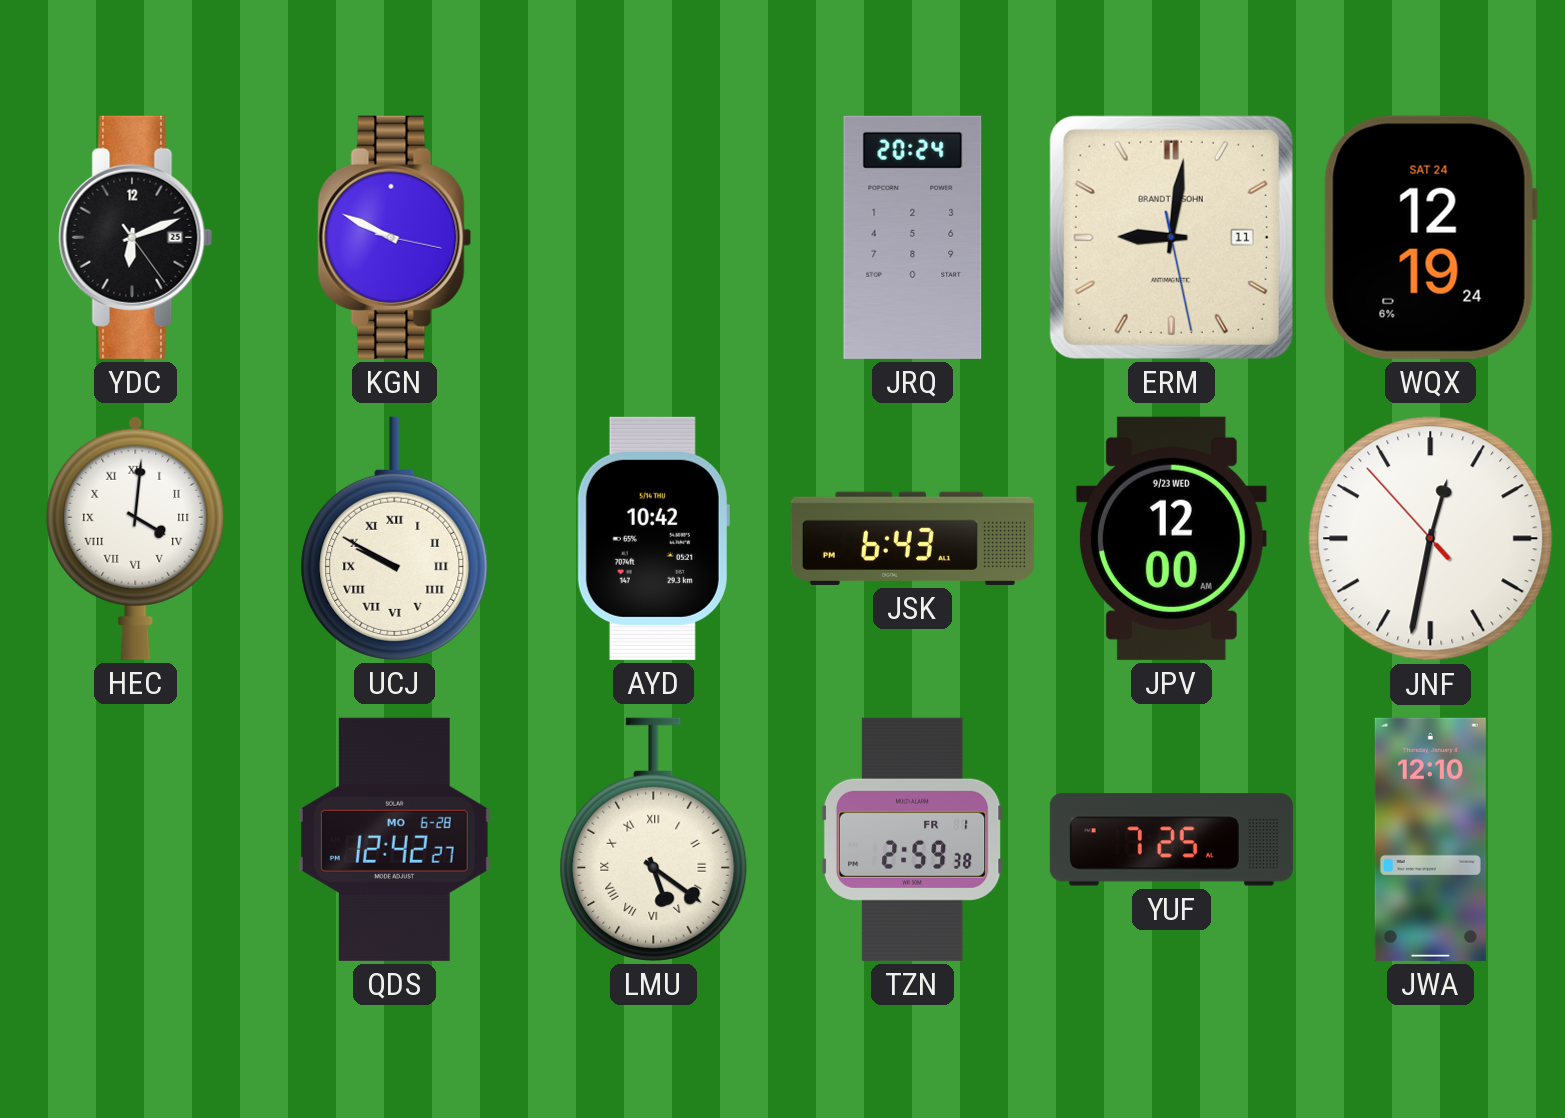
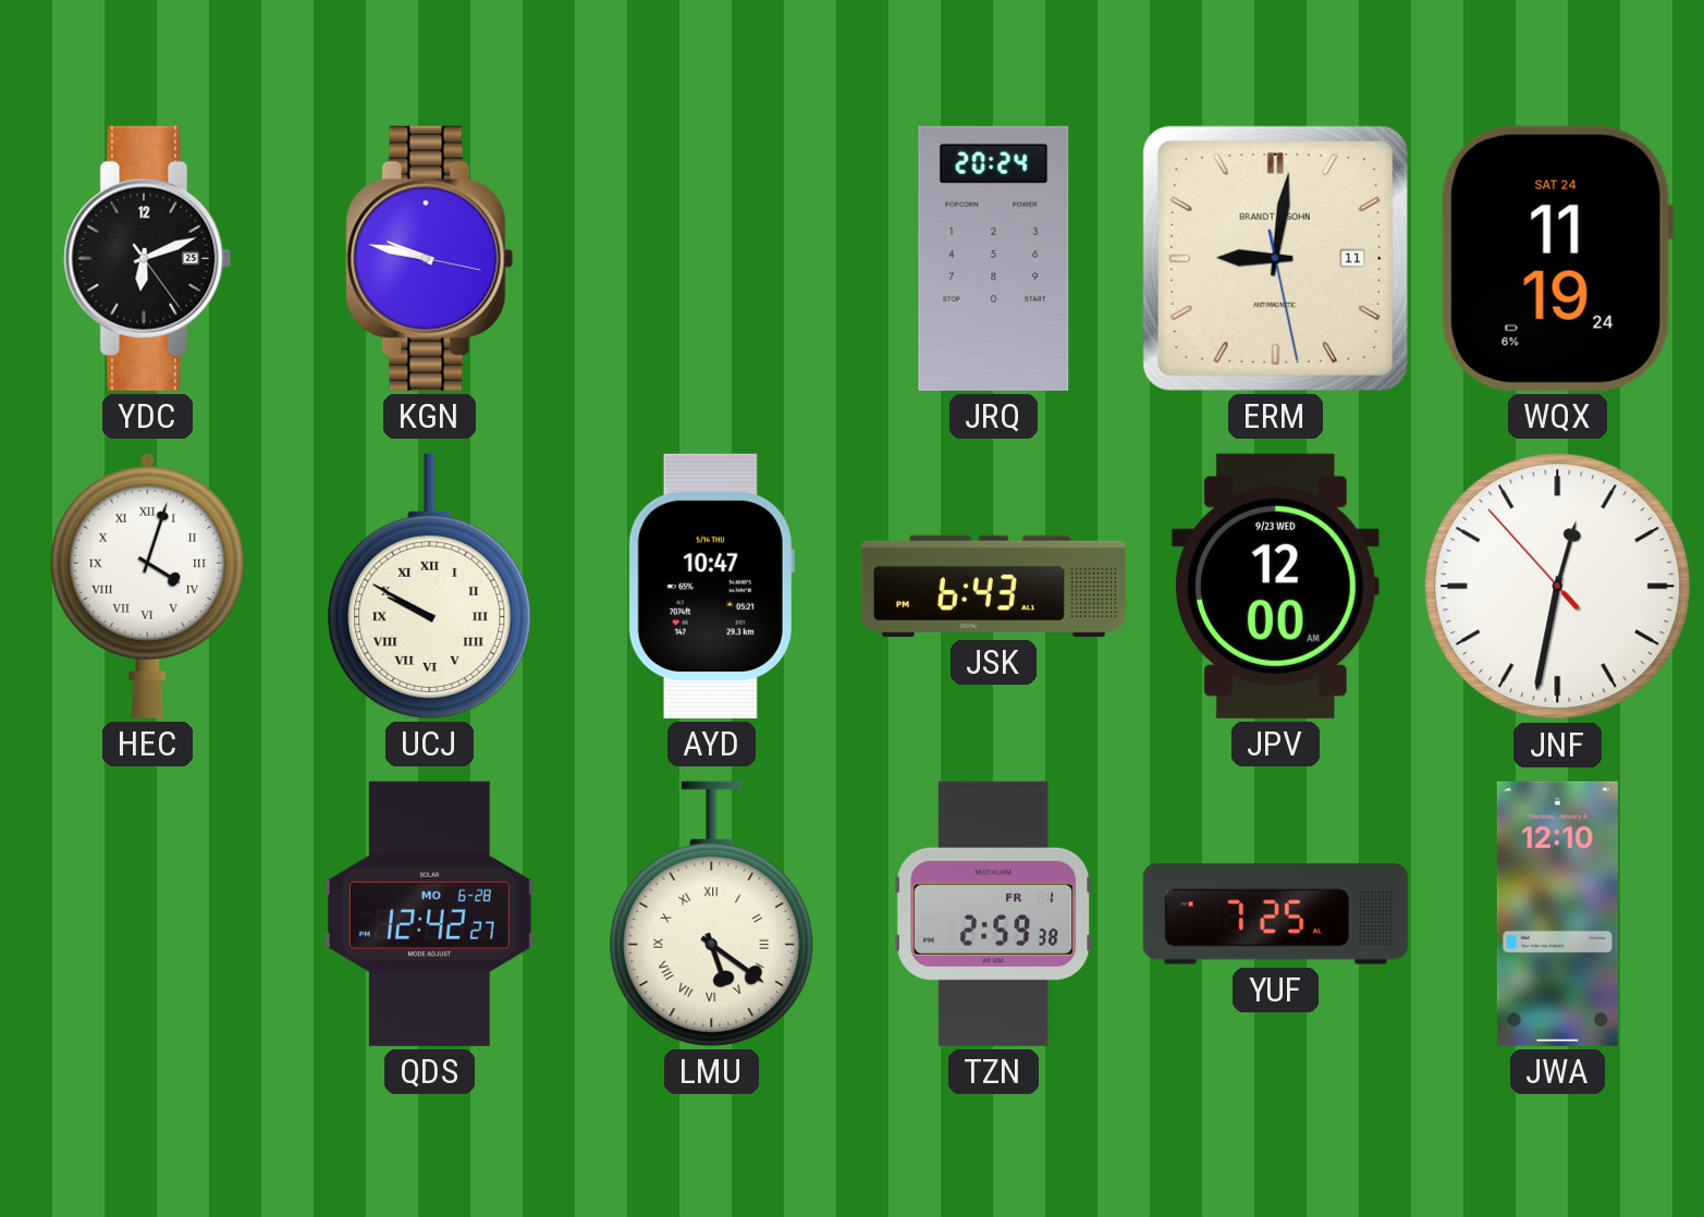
KGN: 9:49 -> 9:47 (430, 258)
WQX: 12:19 -> 11:19 (1557, 258)
HEC: 4:01 -> 4:03 (148, 586)
AYD: 10:42 -> 10:47 (711, 586)
